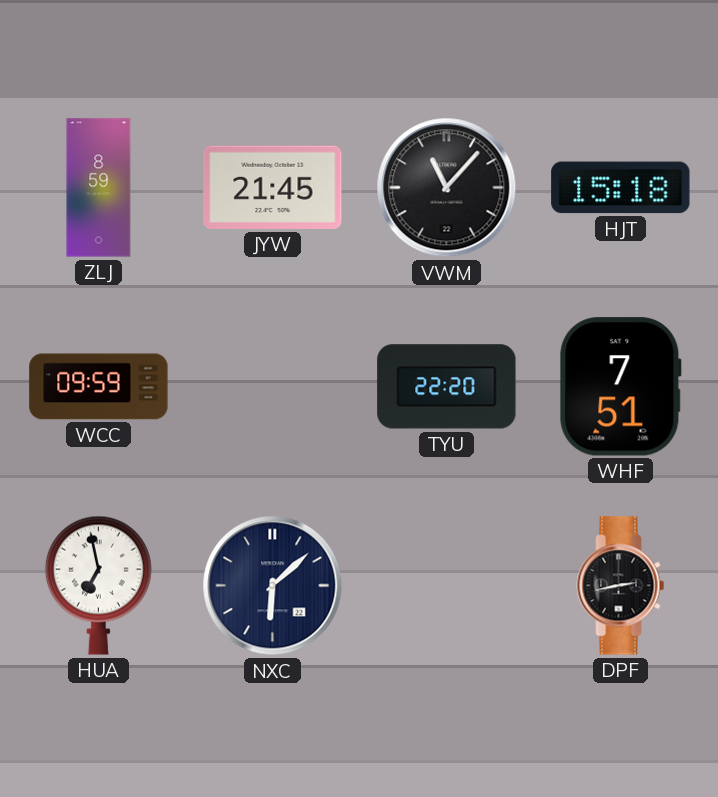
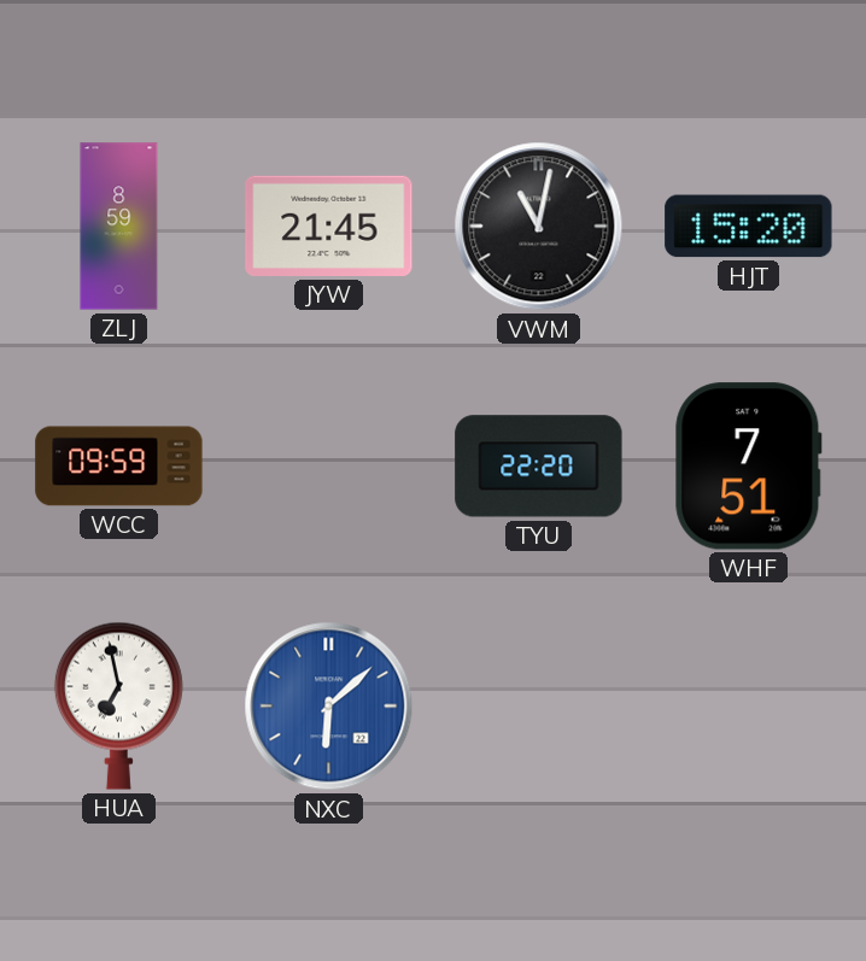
VWM: 11:07 -> 11:02 (539, 227)
HJT: 15:18 -> 15:20 (749, 227)
NXC dial: navy -> blue (329, 707)
DPF: 2:43 -> none (621, 586)
